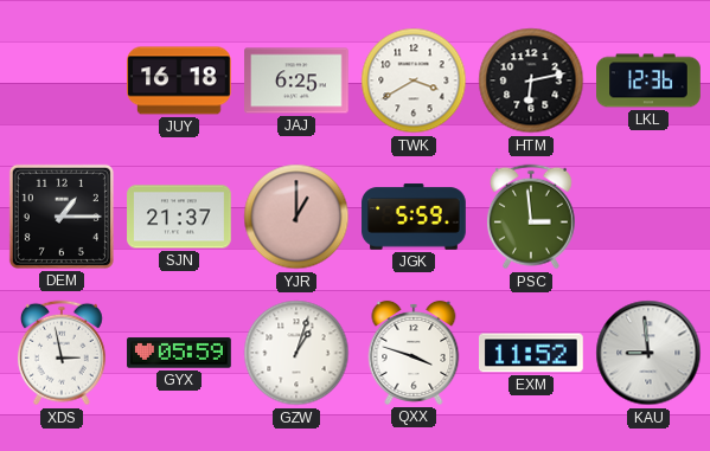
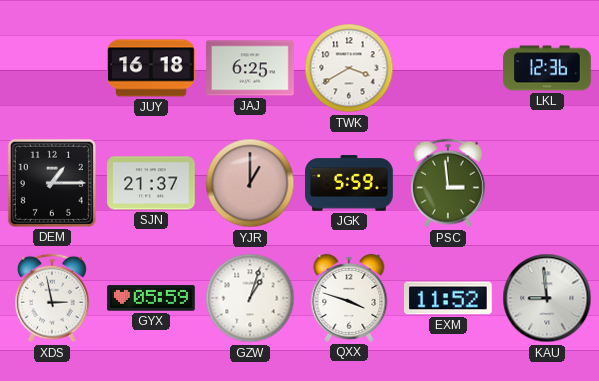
HTM: 6:13 -> none (531, 80)
